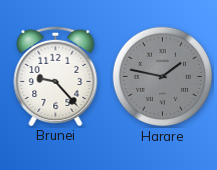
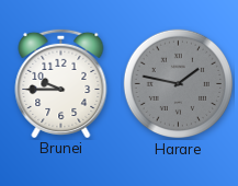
Brunei: 9:23 -> 9:45 (61, 82)
